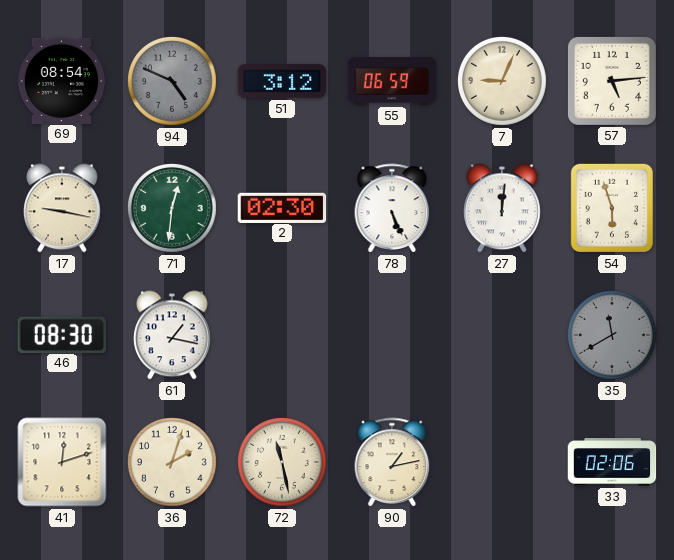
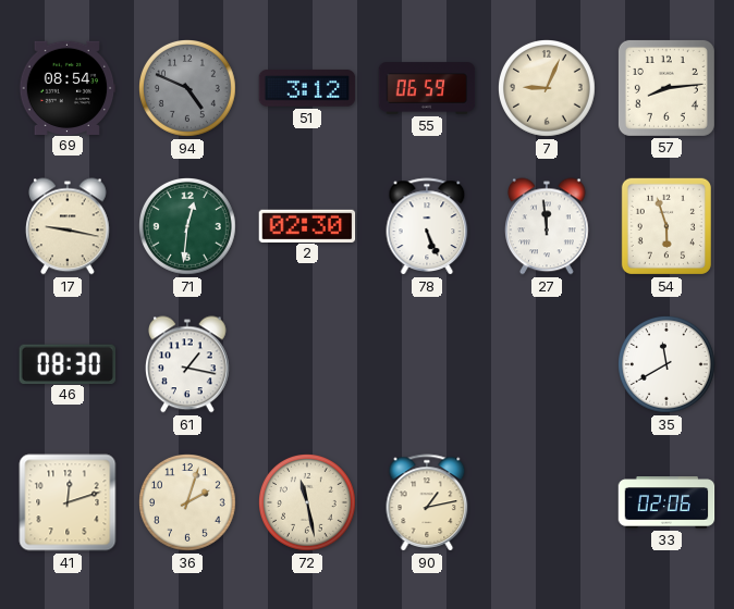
57: 5:14 -> 8:14 (666, 88)
27: 12:01 -> 11:59 (548, 226)
35 dial: grey -> white (668, 365)
